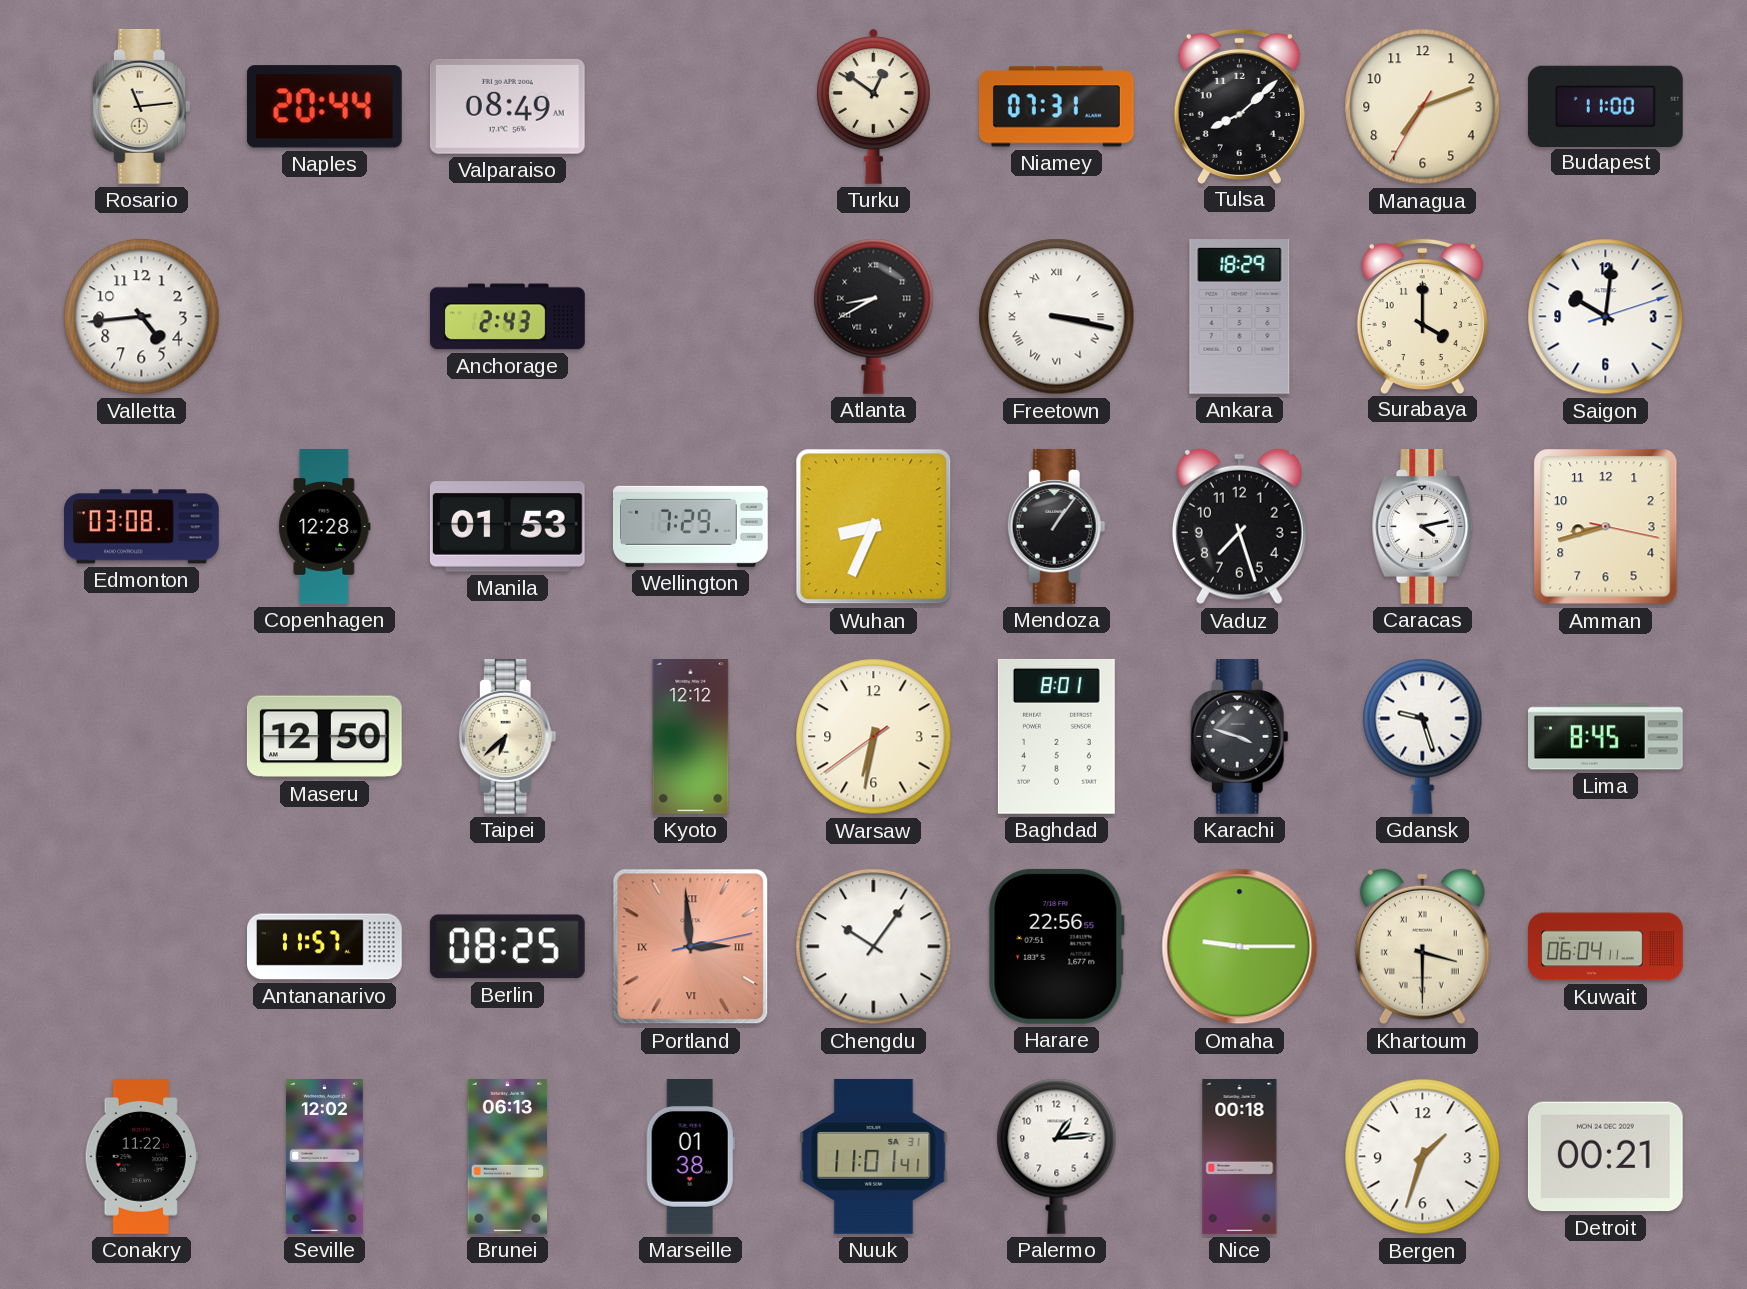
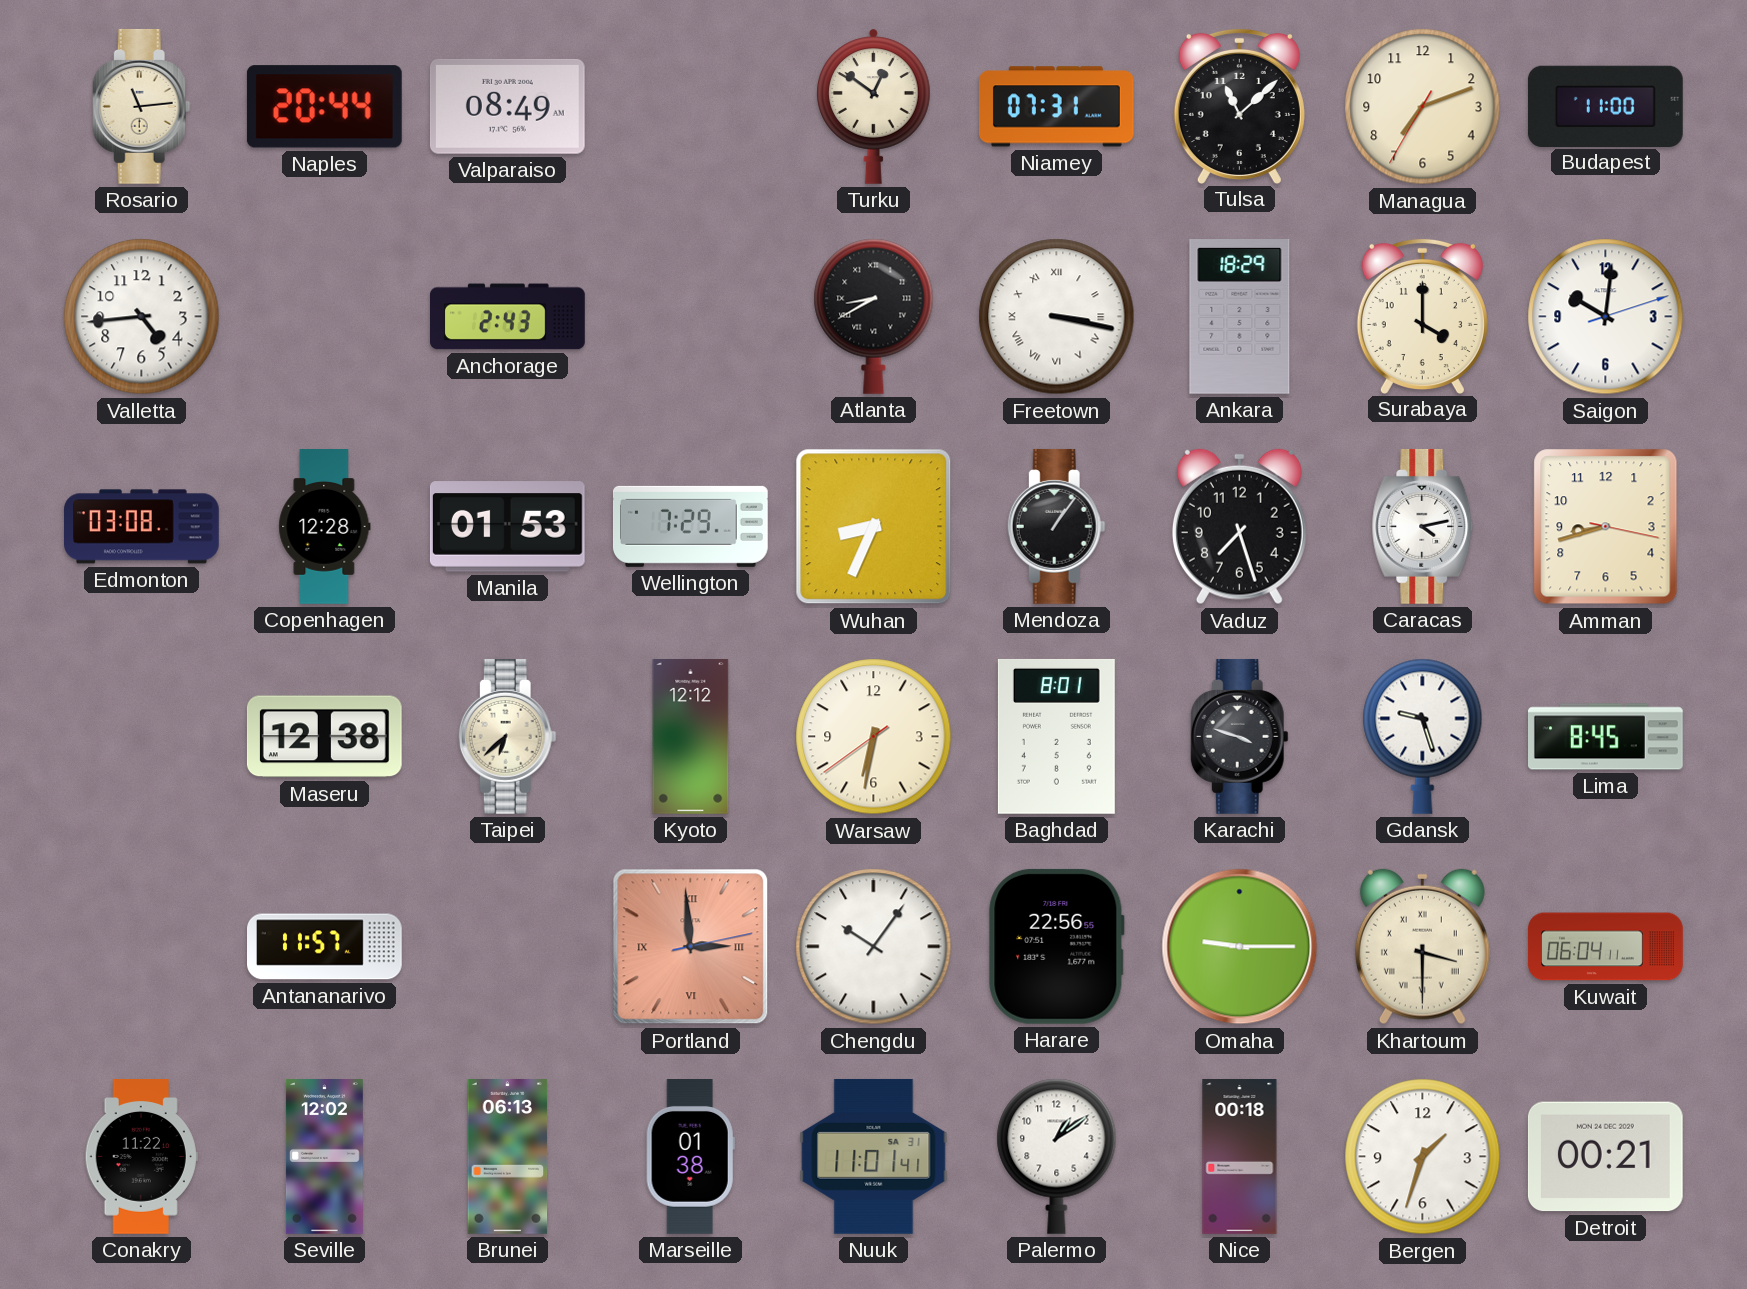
Tulsa: 8:08 -> 11:08 (1239, 106)
Maseru: 12:50 -> 12:38 (324, 737)
Berlin: 08:25 -> none (507, 947)
Palermo: 1:14 -> 1:09 (1057, 1156)
